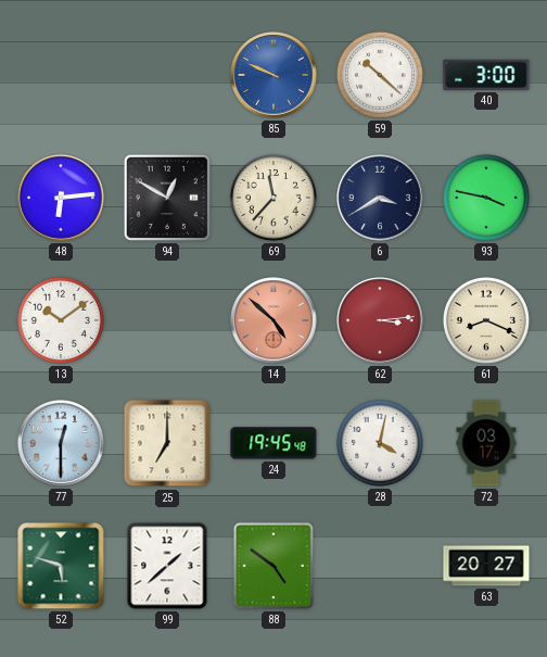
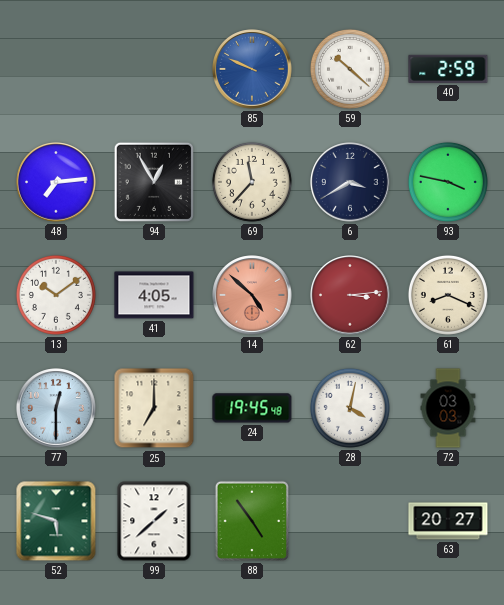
40: 3:00 -> 2:59 (448, 69)
48: 6:14 -> 7:14 (56, 182)
94: 12:50 -> 12:55 (154, 182)
41: none -> 4:05 (154, 295)
72: 03:17 -> 03:03 (448, 408)
88: 4:51 -> 4:54 (252, 521)
